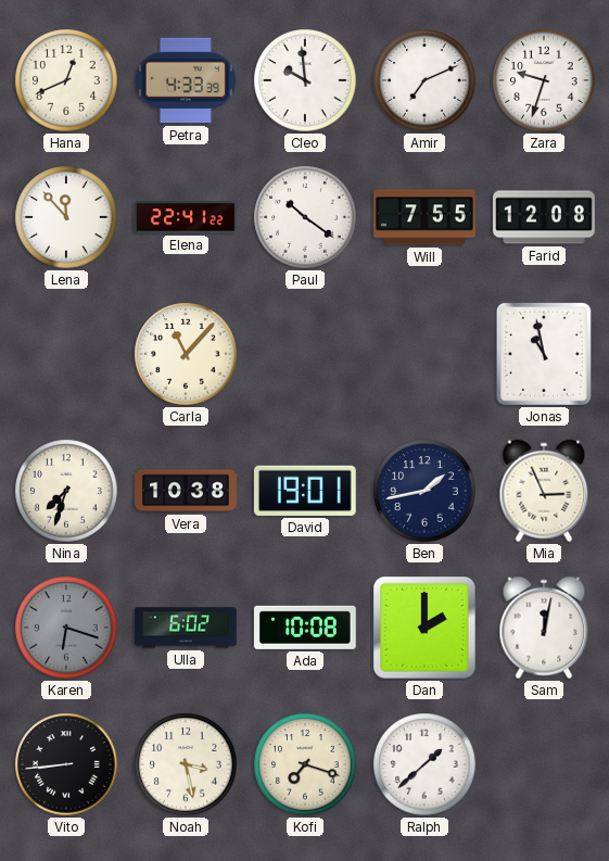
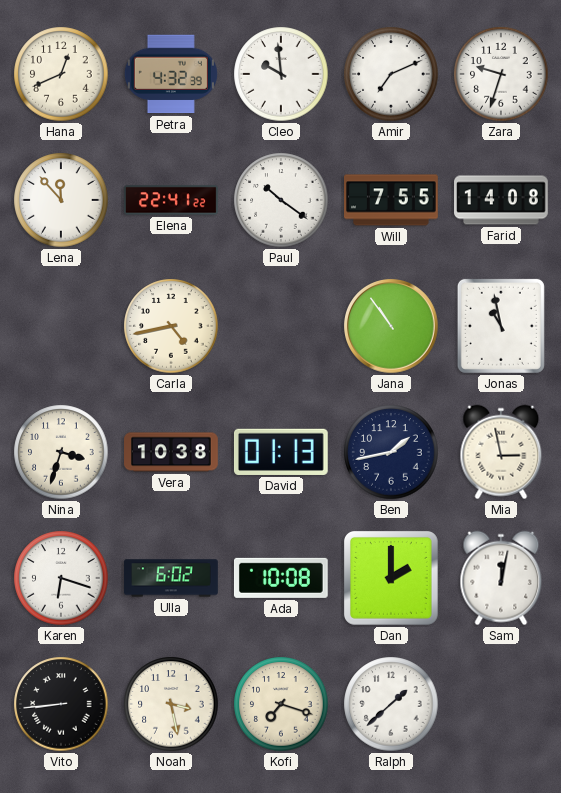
Petra: 4:33 -> 4:32 (171, 74)
Farid: 12:08 -> 14:08 (501, 200)
Carla: 11:07 -> 4:43 (171, 326)
Jana: none -> 10:54 (391, 326)
Nina: 7:33 -> 3:33 (61, 452)
David: 19:01 -> 01:13 (281, 452)
Mia: 2:56 -> 2:58 (501, 452)
Karen dial: grey -> white (61, 578)
